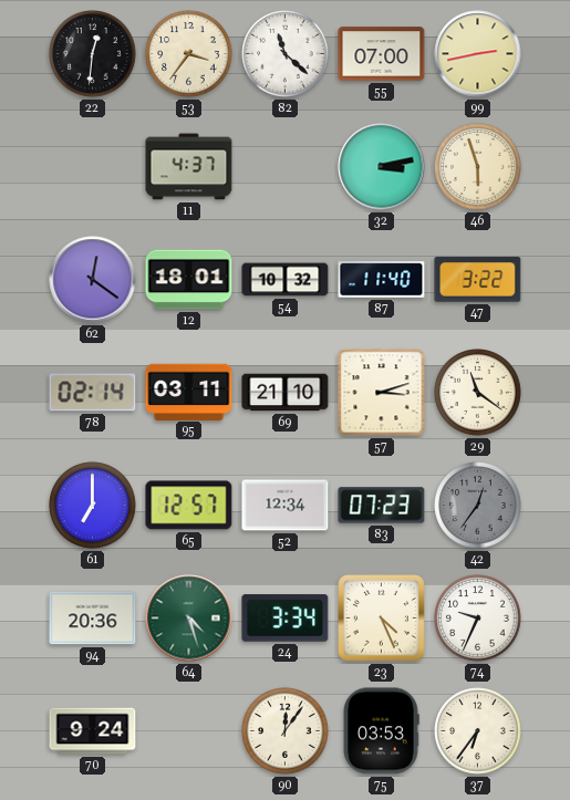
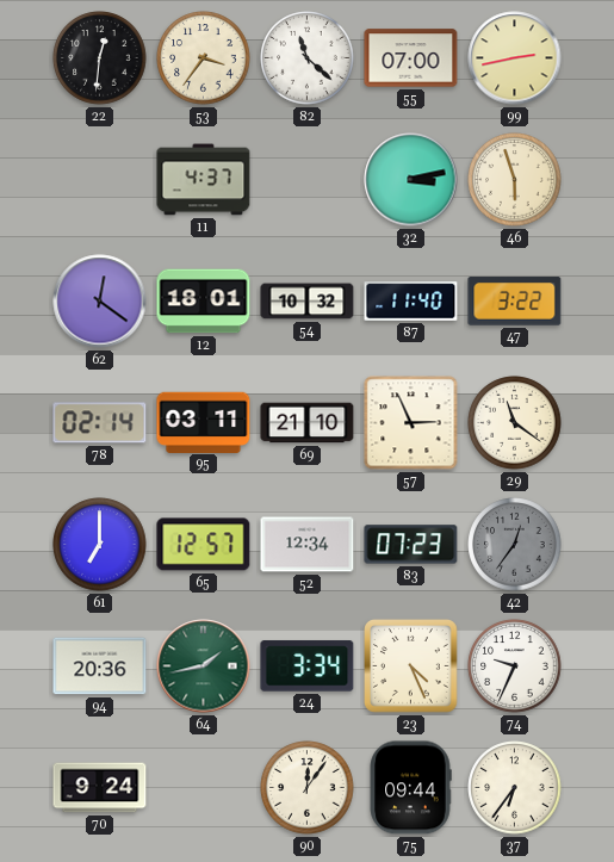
57: 3:12 -> 2:56 (411, 423)
64: 4:27 -> 1:43 (204, 666)
75: 03:53 -> 09:44 (410, 788)
